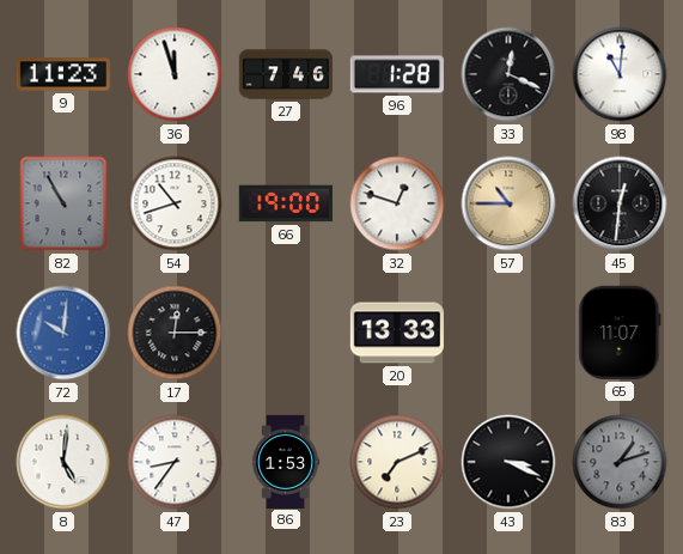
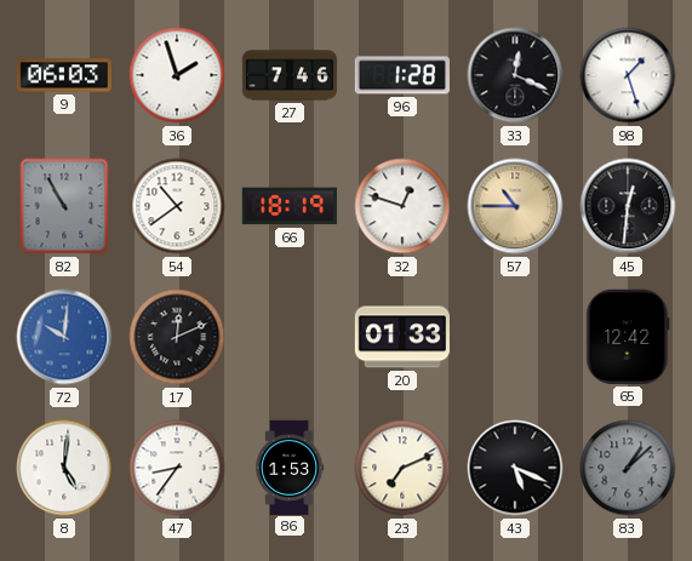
9: 11:23 -> 06:03 (64, 75)
36: 11:57 -> 1:57 (177, 75)
98: 11:01 -> 1:27 (628, 75)
54: 10:42 -> 10:39 (177, 206)
66: 19:00 -> 18:19 (290, 206)
17: 12:15 -> 12:11 (177, 337)
20: 13:33 -> 01:33 (401, 337)
65: 11:07 -> 12:42 (628, 337)
43: 3:19 -> 5:19 (515, 468)
83: 1:12 -> 1:08 (628, 468)
